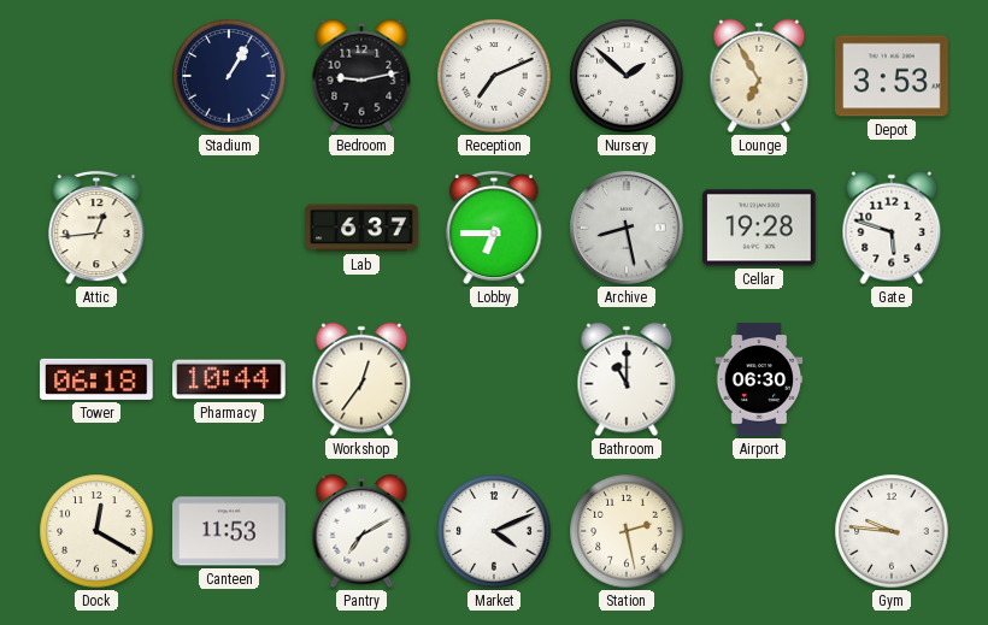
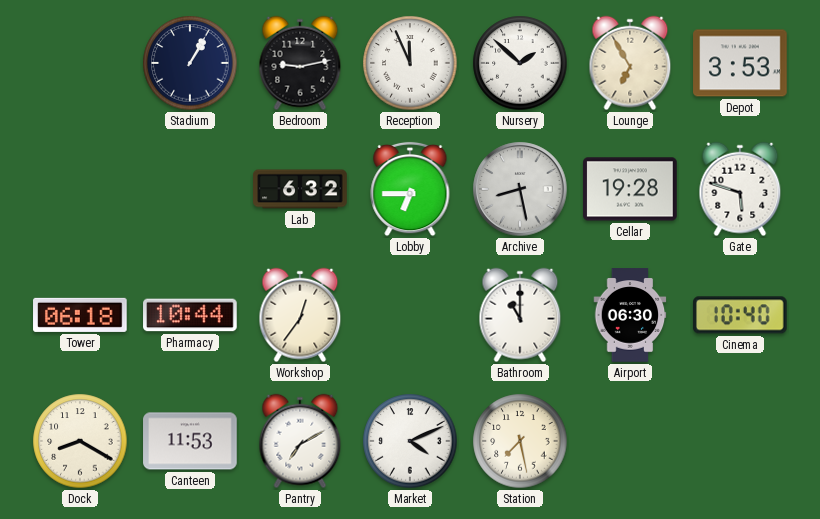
Reception: 7:11 -> 11:56 (410, 63)
Attic: 12:44 -> none (96, 228)
Lab: 6:37 -> 6:32 (300, 189)
Cinema: none -> 10:40 (741, 315)
Dock: 12:20 -> 8:20 (80, 441)
Station: 2:28 -> 7:28 (520, 441)
Gym: 9:46 -> none (892, 531)
